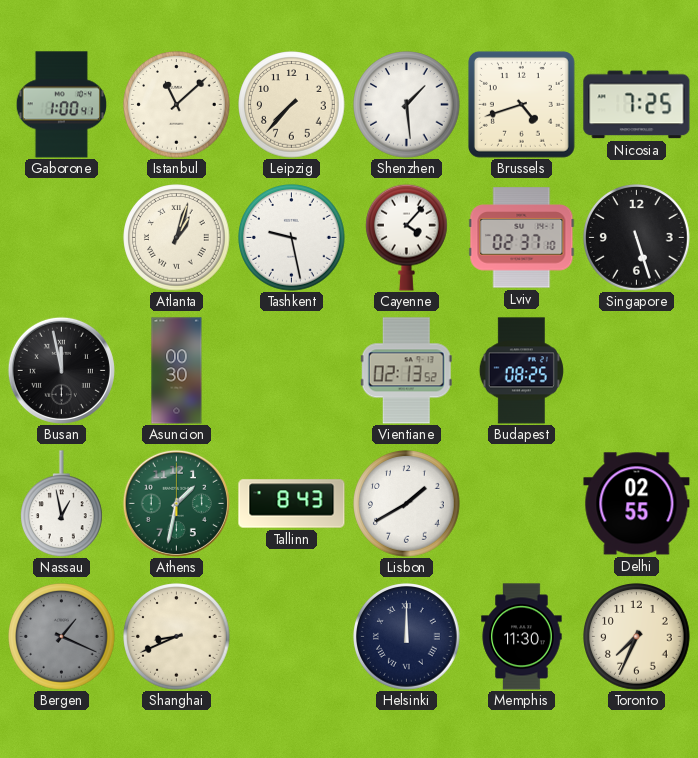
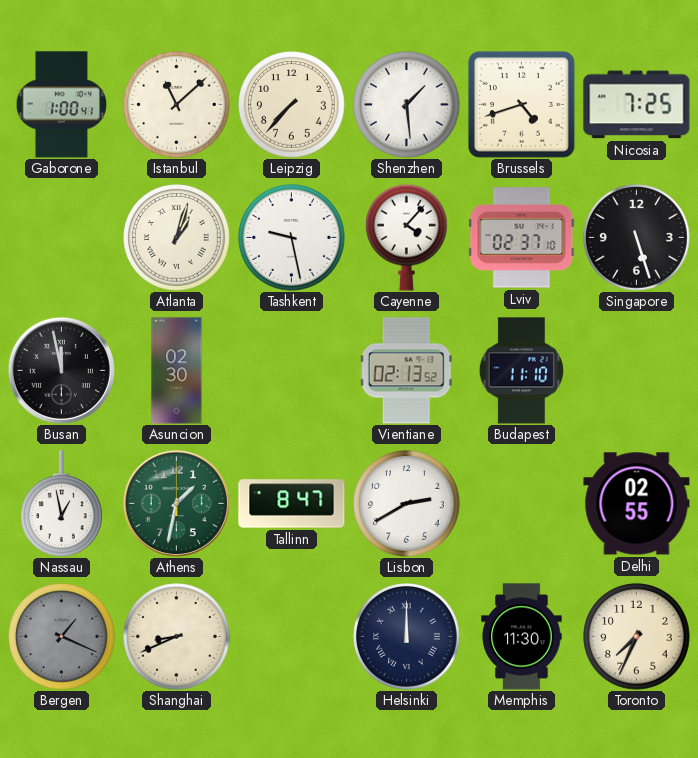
Asuncion: 00:30 -> 02:30 (177, 371)
Budapest: 08:25 -> 11:10 (521, 371)
Tallinn: 8:43 -> 8:47 (292, 504)
Lisbon: 1:40 -> 2:40 (407, 504)
